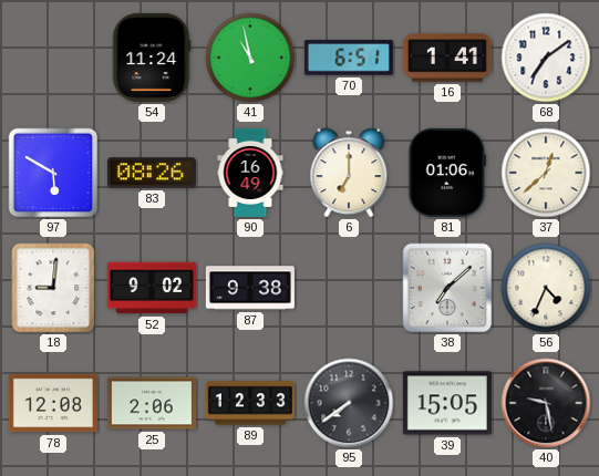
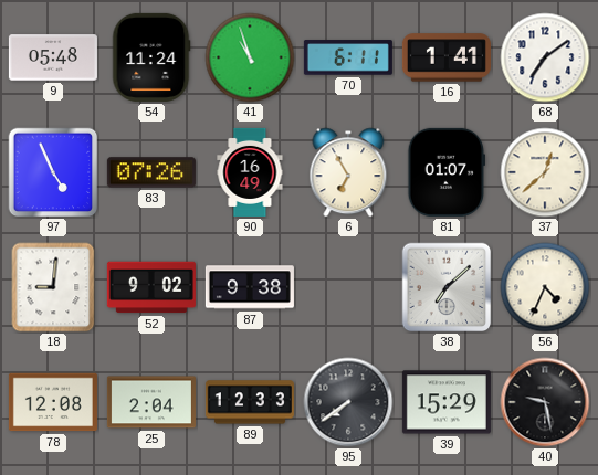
9: none -> 05:48 (53, 57)
41: 10:58 -> 10:57 (250, 57)
70: 6:51 -> 6:11 (348, 57)
97: 5:50 -> 4:56 (53, 172)
83: 08:26 -> 07:26 (151, 172)
6: 7:00 -> 6:55 (348, 172)
81: 01:06 -> 01:07 (447, 172)
25: 2:06 -> 2:04 (151, 402)
39: 15:05 -> 15:29 (447, 402)
